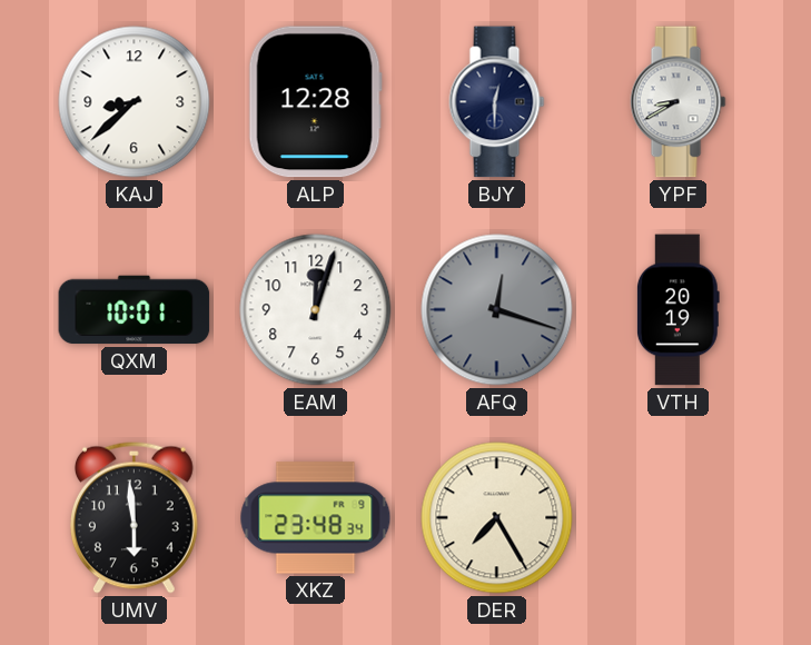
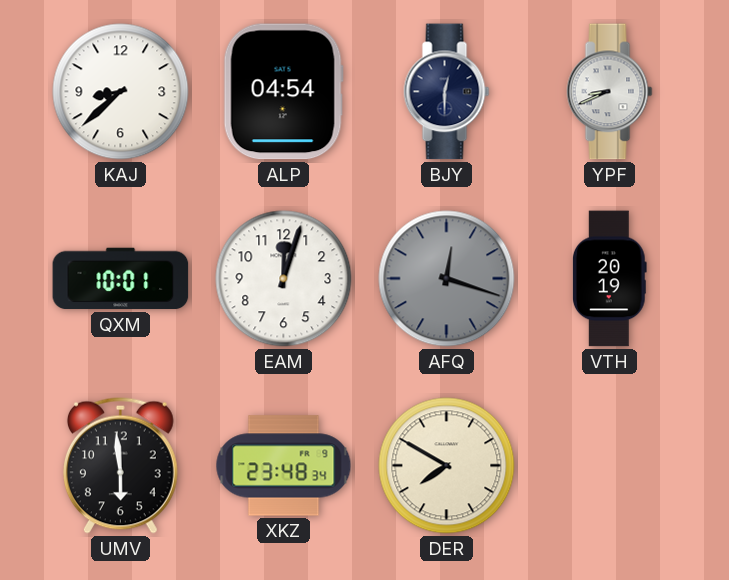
ALP: 12:28 -> 04:54 (283, 92)
YPF: 8:40 -> 8:41 (610, 92)
DER: 7:25 -> 7:50 (447, 466)
